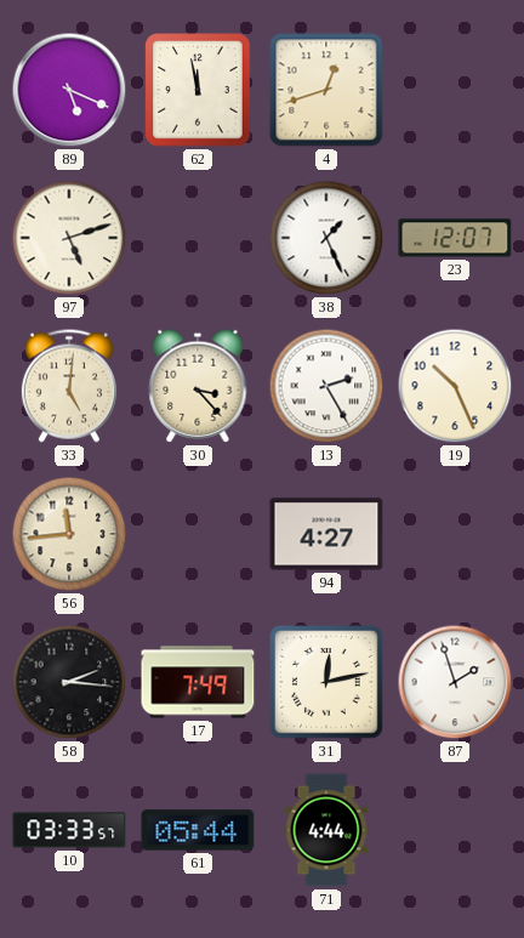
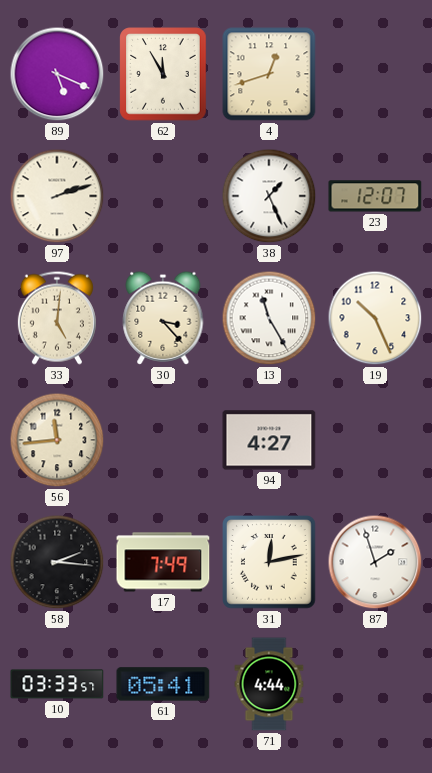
62: 11:58 -> 11:55 (163, 74)
97: 5:12 -> 2:12 (57, 196)
13: 2:25 -> 11:25 (269, 318)
61: 05:44 -> 05:41 (163, 684)
